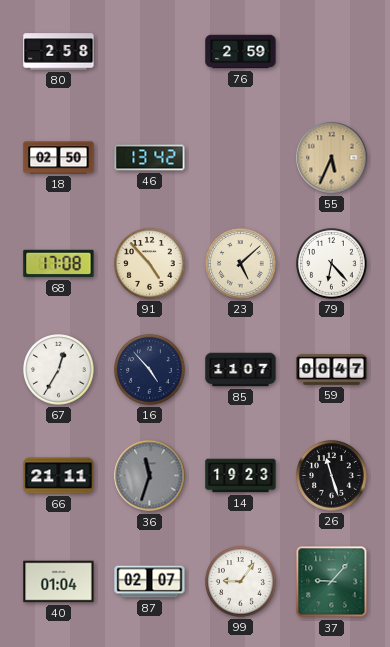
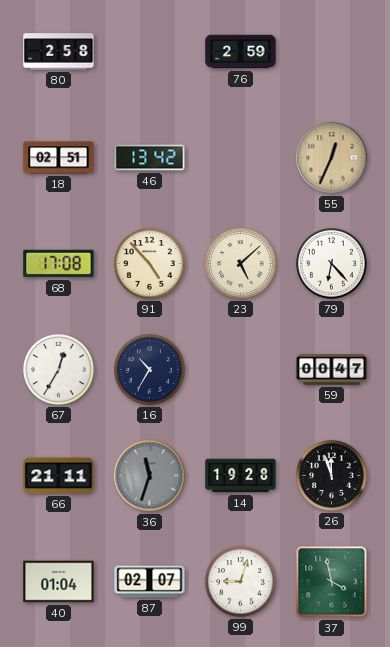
18: 02:50 -> 02:51 (59, 158)
55: 5:34 -> 12:34 (332, 158)
16: 4:53 -> 10:35 (150, 370)
85: 11:07 -> none (241, 370)
14: 19:23 -> 19:28 (241, 476)
26: 11:27 -> 11:57 (332, 476)
99: 9:06 -> 9:03 (241, 582)
37: 9:07 -> 3:58 (332, 582)
